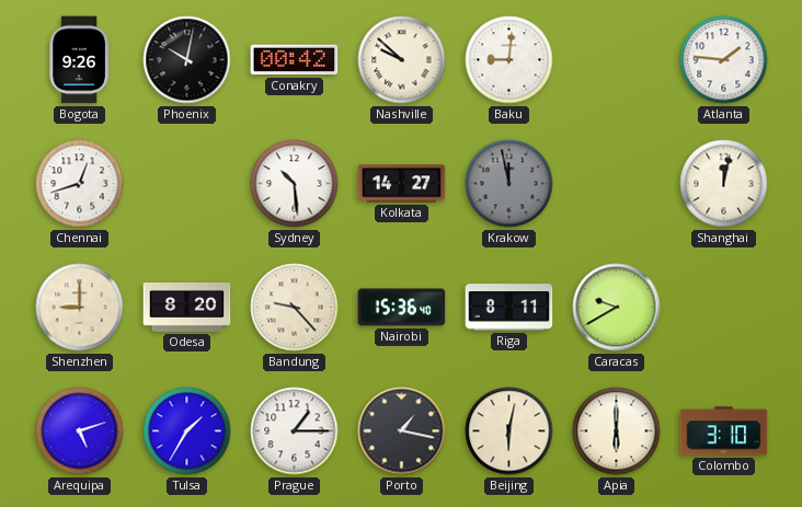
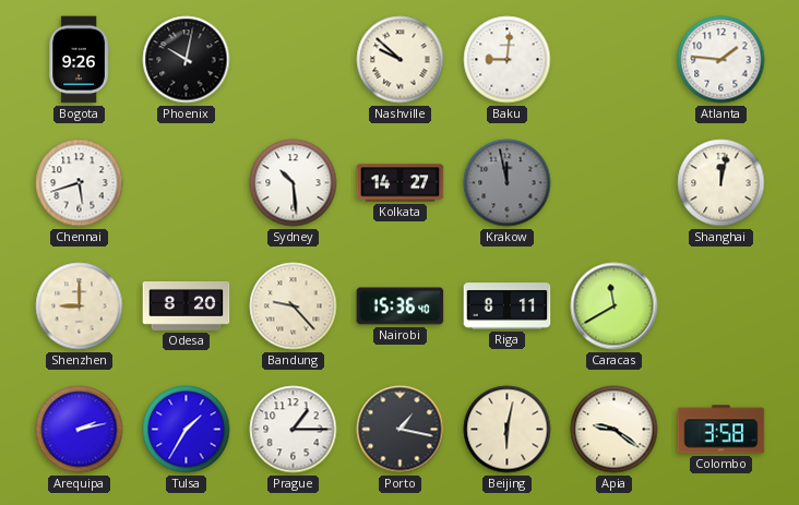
Conakry: 00:42 -> none (295, 60)
Chennai: 12:42 -> 5:42 (80, 183)
Caracas: 9:40 -> 11:40 (615, 306)
Arequipa: 5:12 -> 2:13 (80, 430)
Apia: 6:00 -> 9:21 (615, 430)
Colombo: 3:10 -> 3:58 (722, 430)
